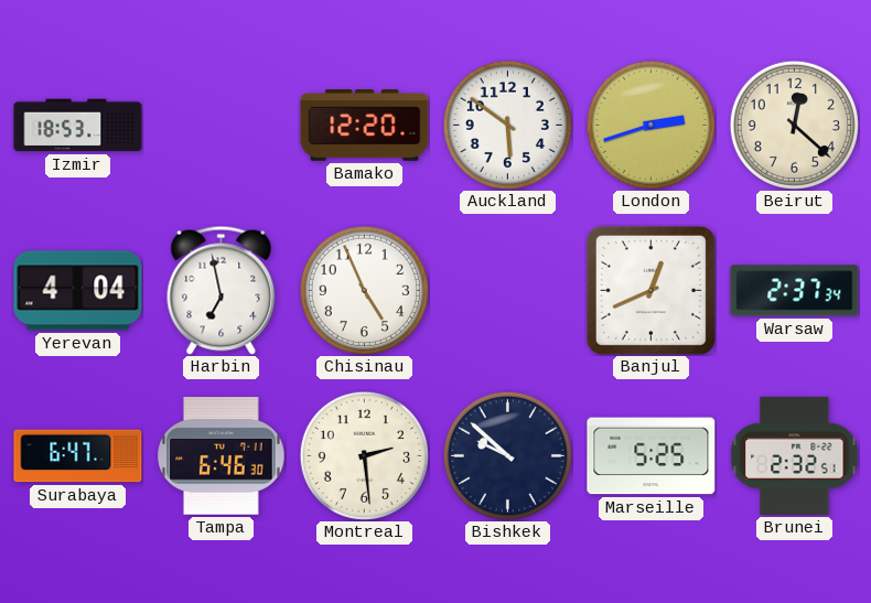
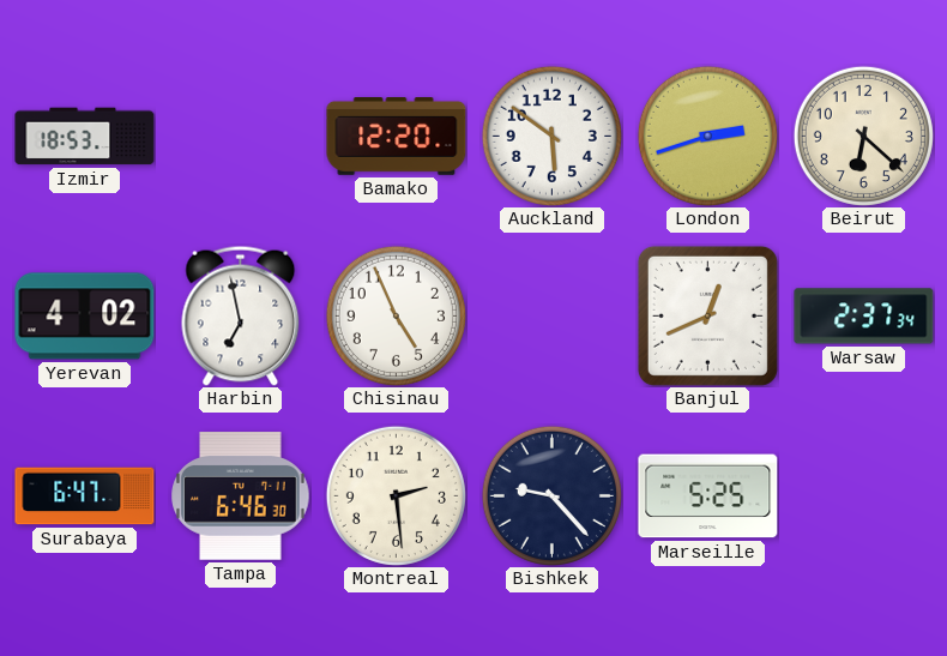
Beirut: 12:22 -> 6:22 (863, 136)
Yerevan: 4:04 -> 4:02 (85, 317)
Bishkek: 9:52 -> 9:23 (551, 495)
Brunei: 2:32 -> none (795, 455)
